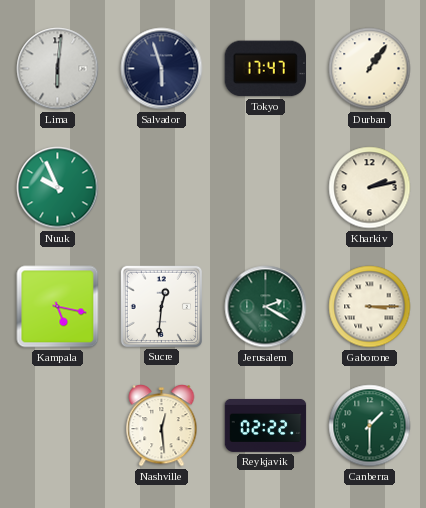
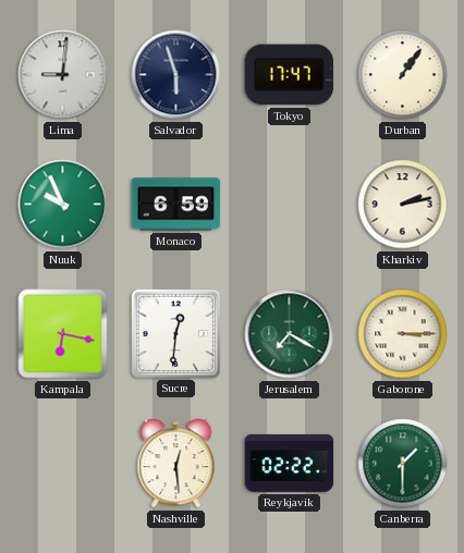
Lima: 6:01 -> 9:01 (63, 75)
Monaco: none -> 6:59 (176, 205)
Kampala: 5:17 -> 6:17 (63, 334)
Jerusalem: 2:20 -> 7:20 (290, 334)
